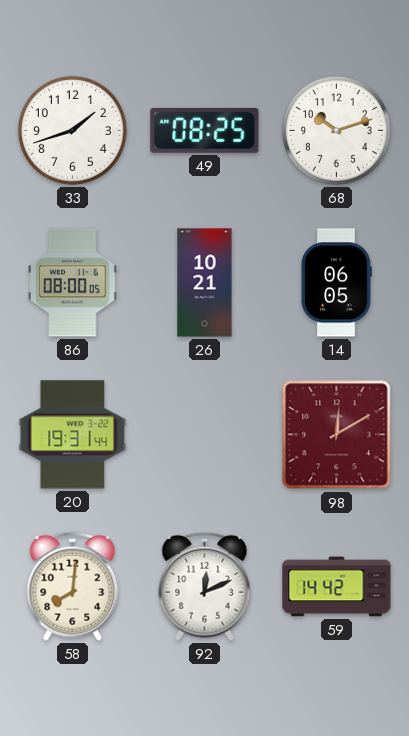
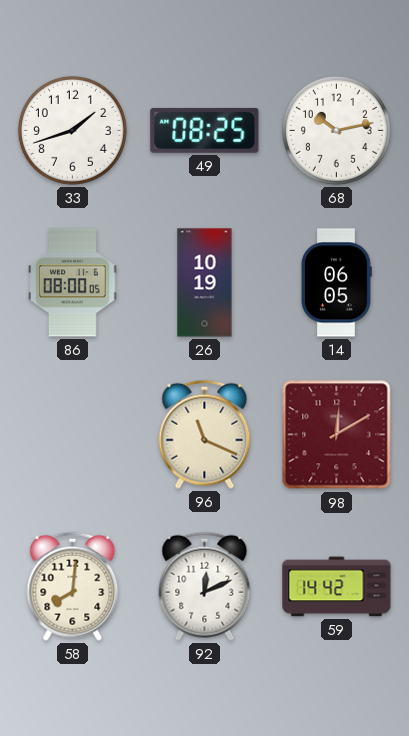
68: 10:12 -> 10:13 (336, 130)
26: 10:21 -> 10:19 (205, 283)
20: 19:31 -> none (73, 435)
96: none -> 11:19 (205, 434)
